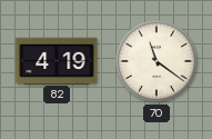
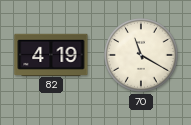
70: 11:21 -> 11:20 (142, 56)
